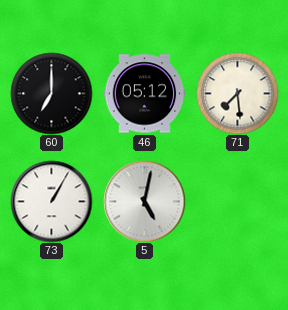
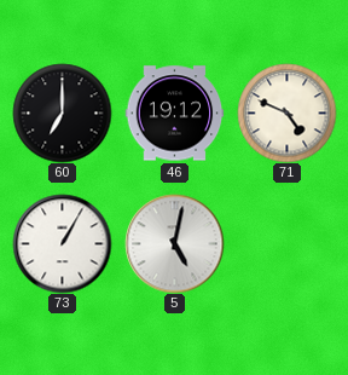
46: 05:12 -> 19:12 (174, 114)
71: 7:29 -> 4:49 (286, 112)
